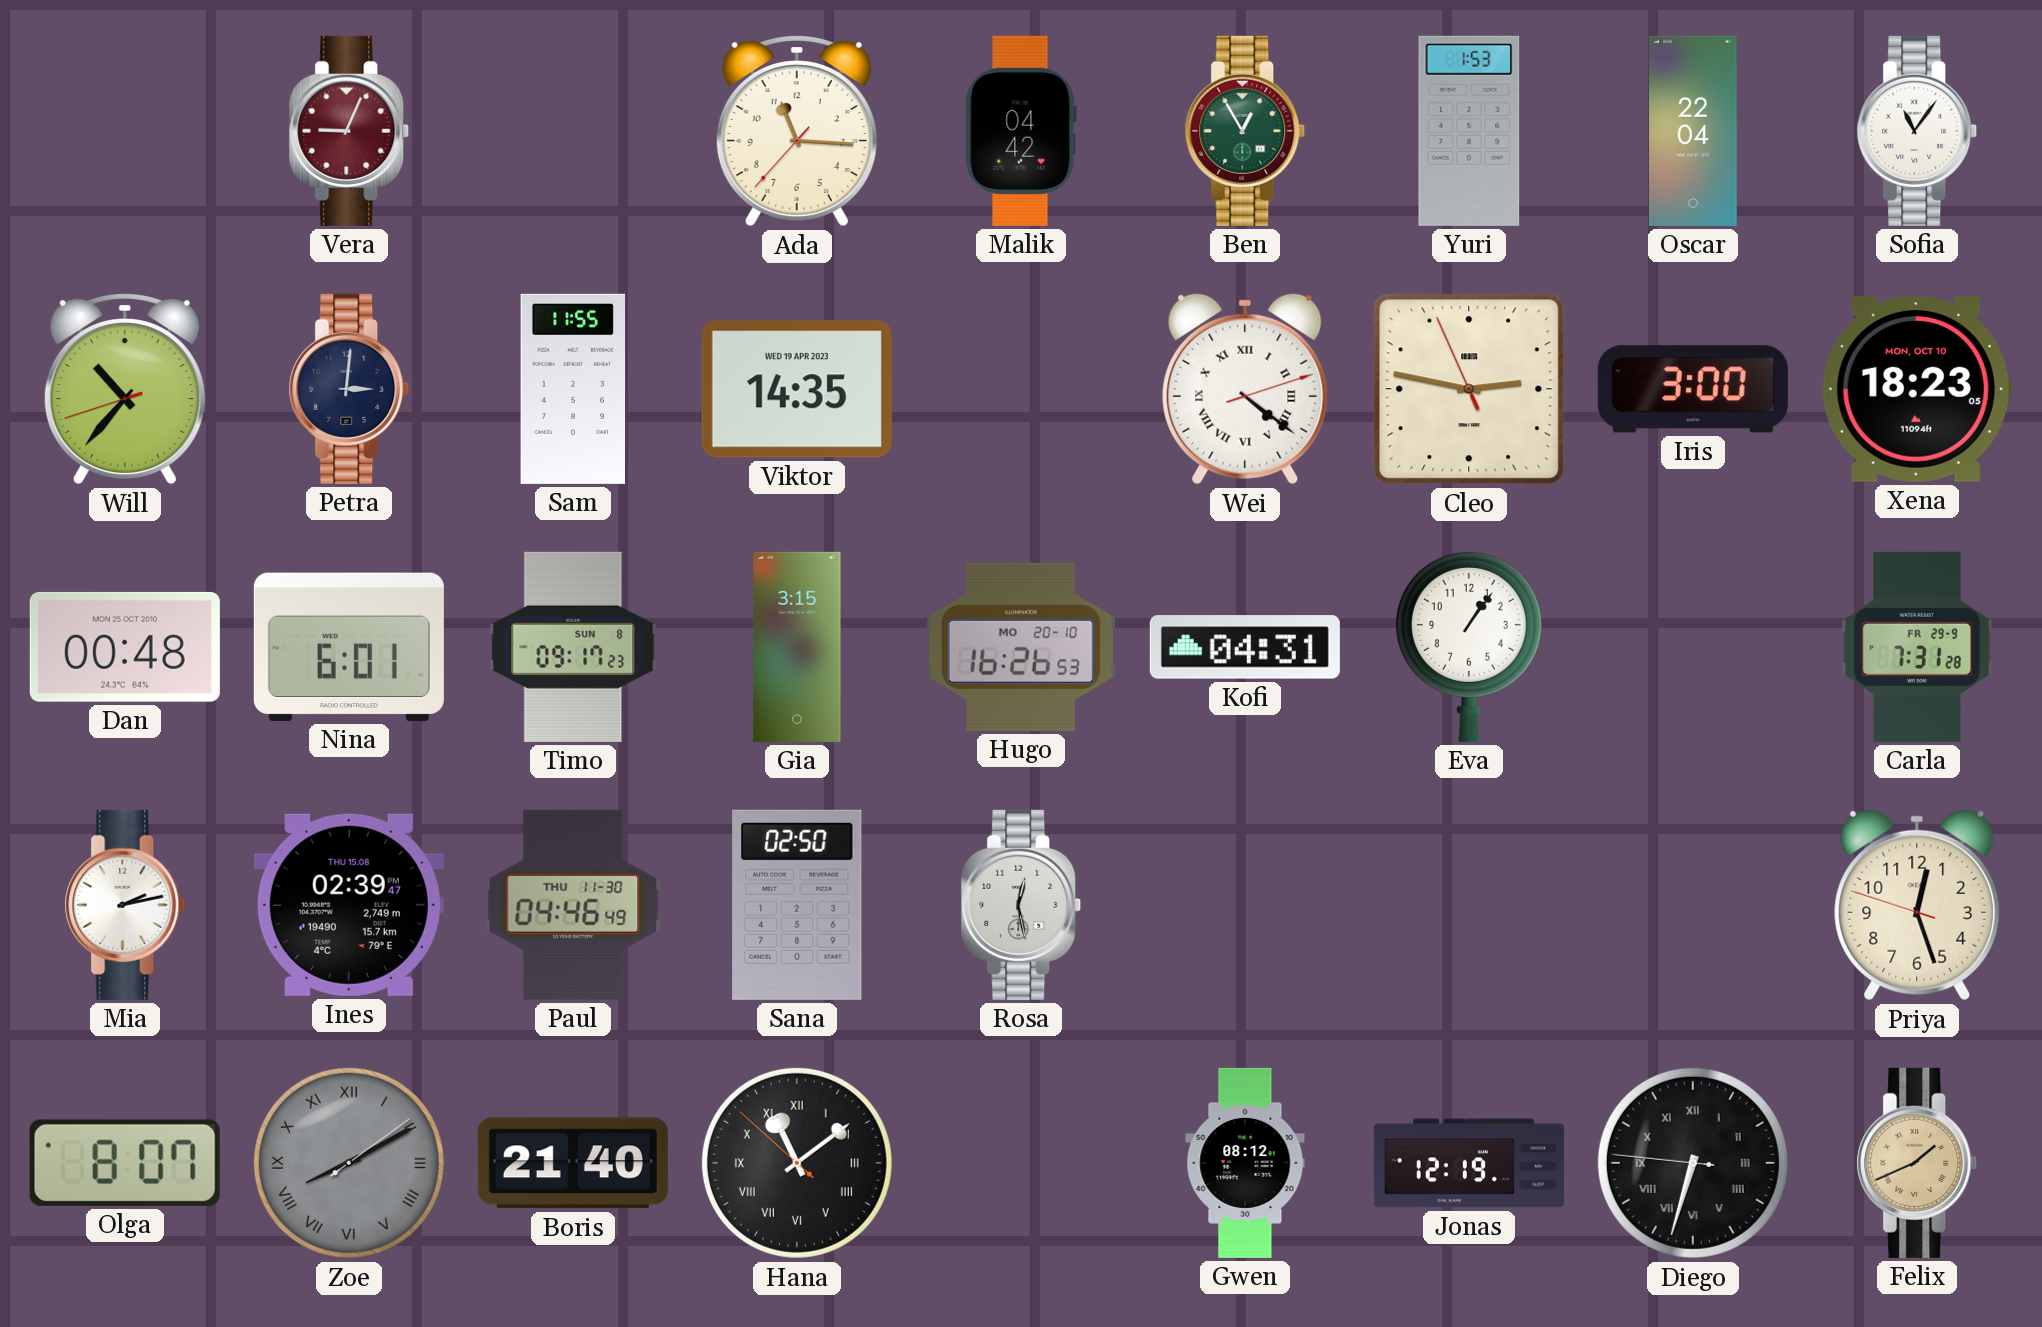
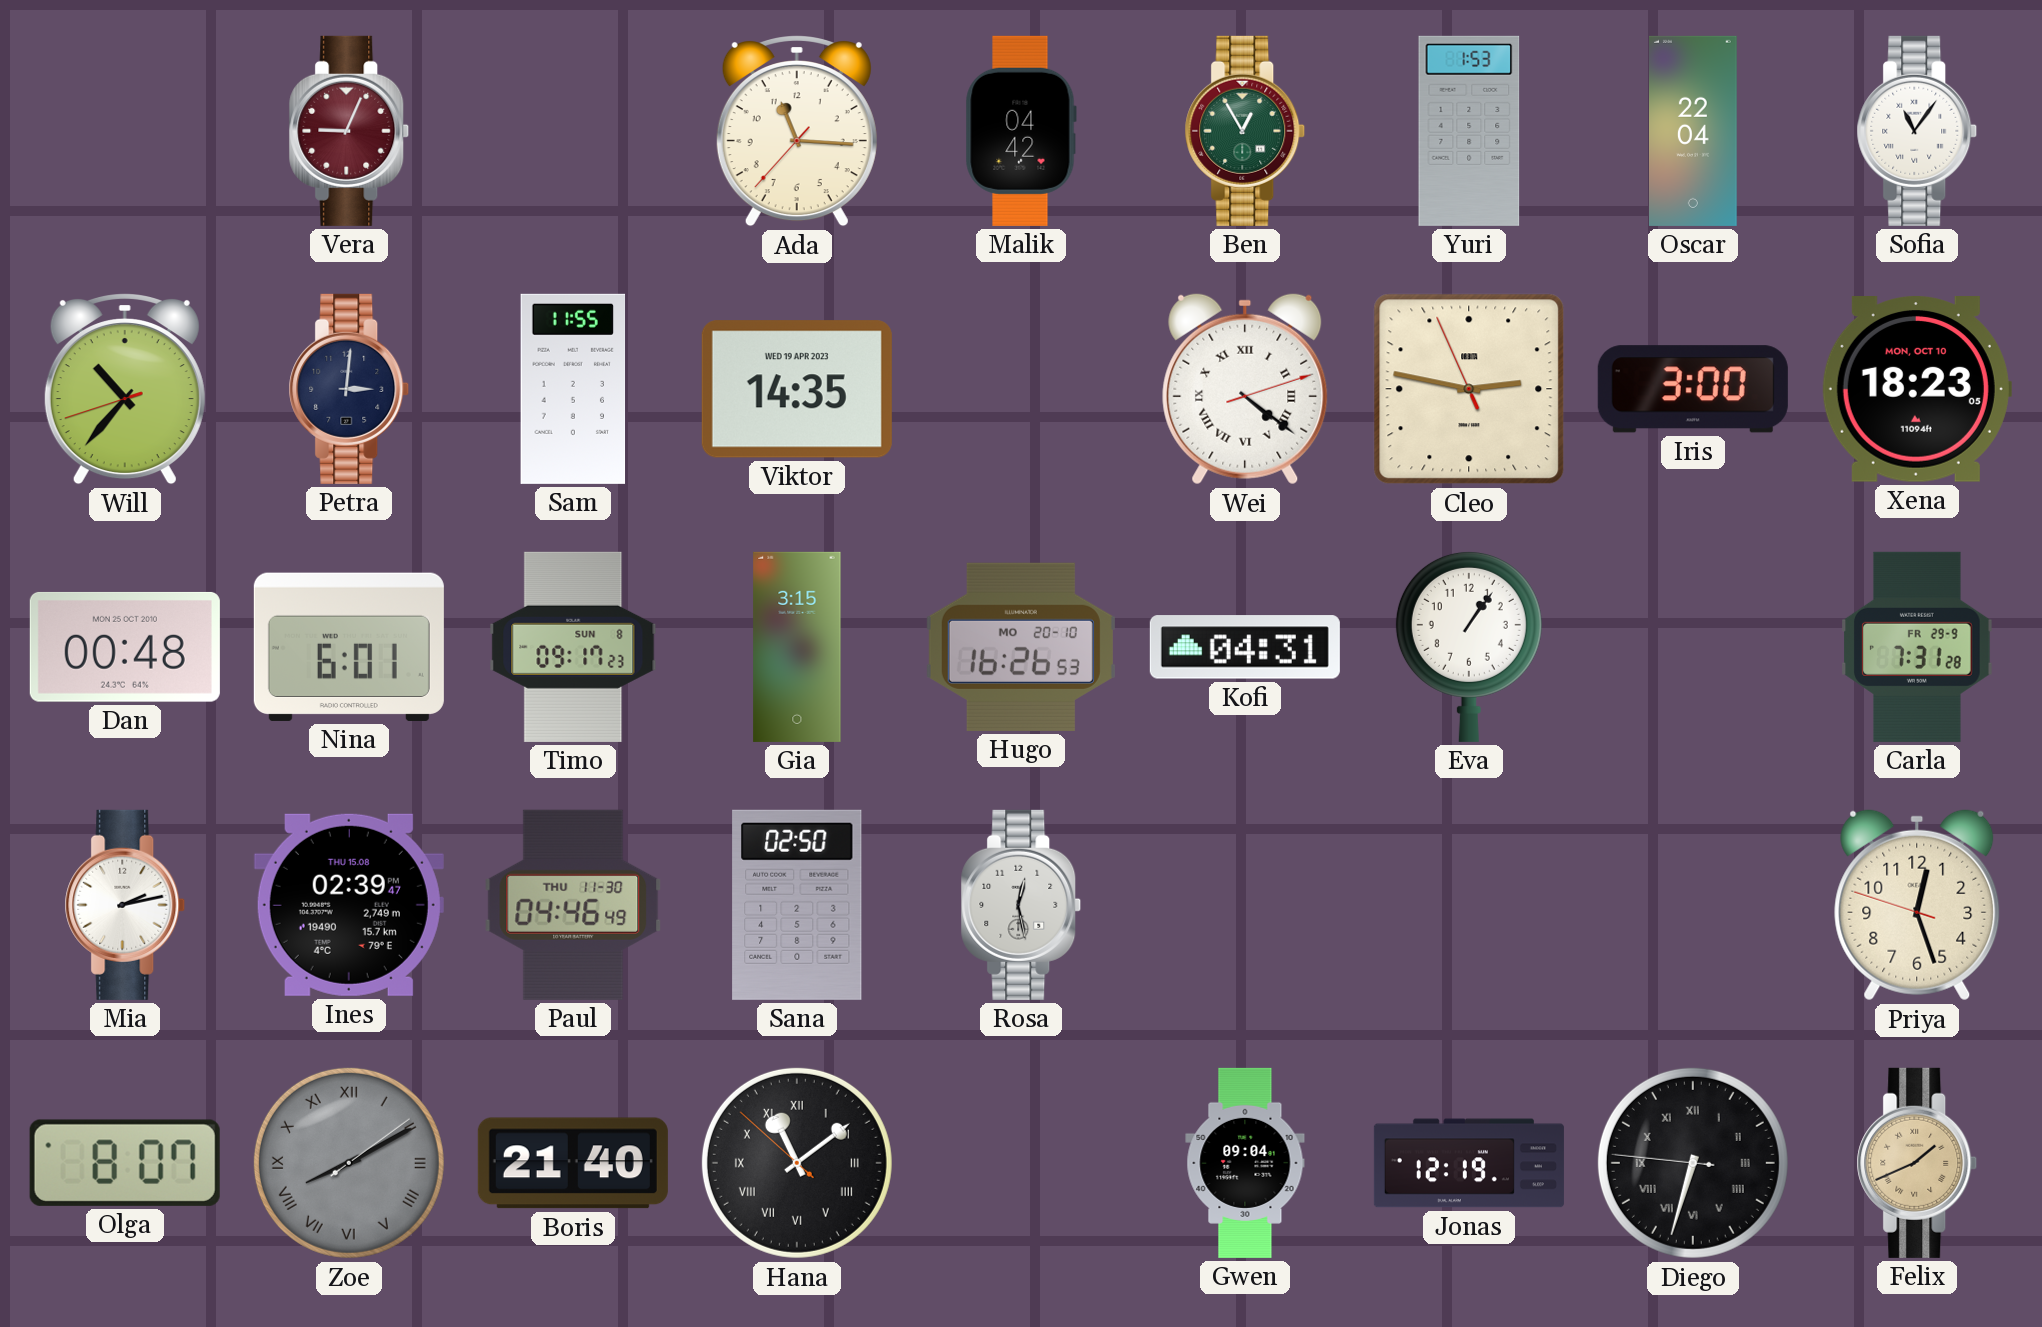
Gwen: 08:12 -> 09:04 (1245, 1163)
